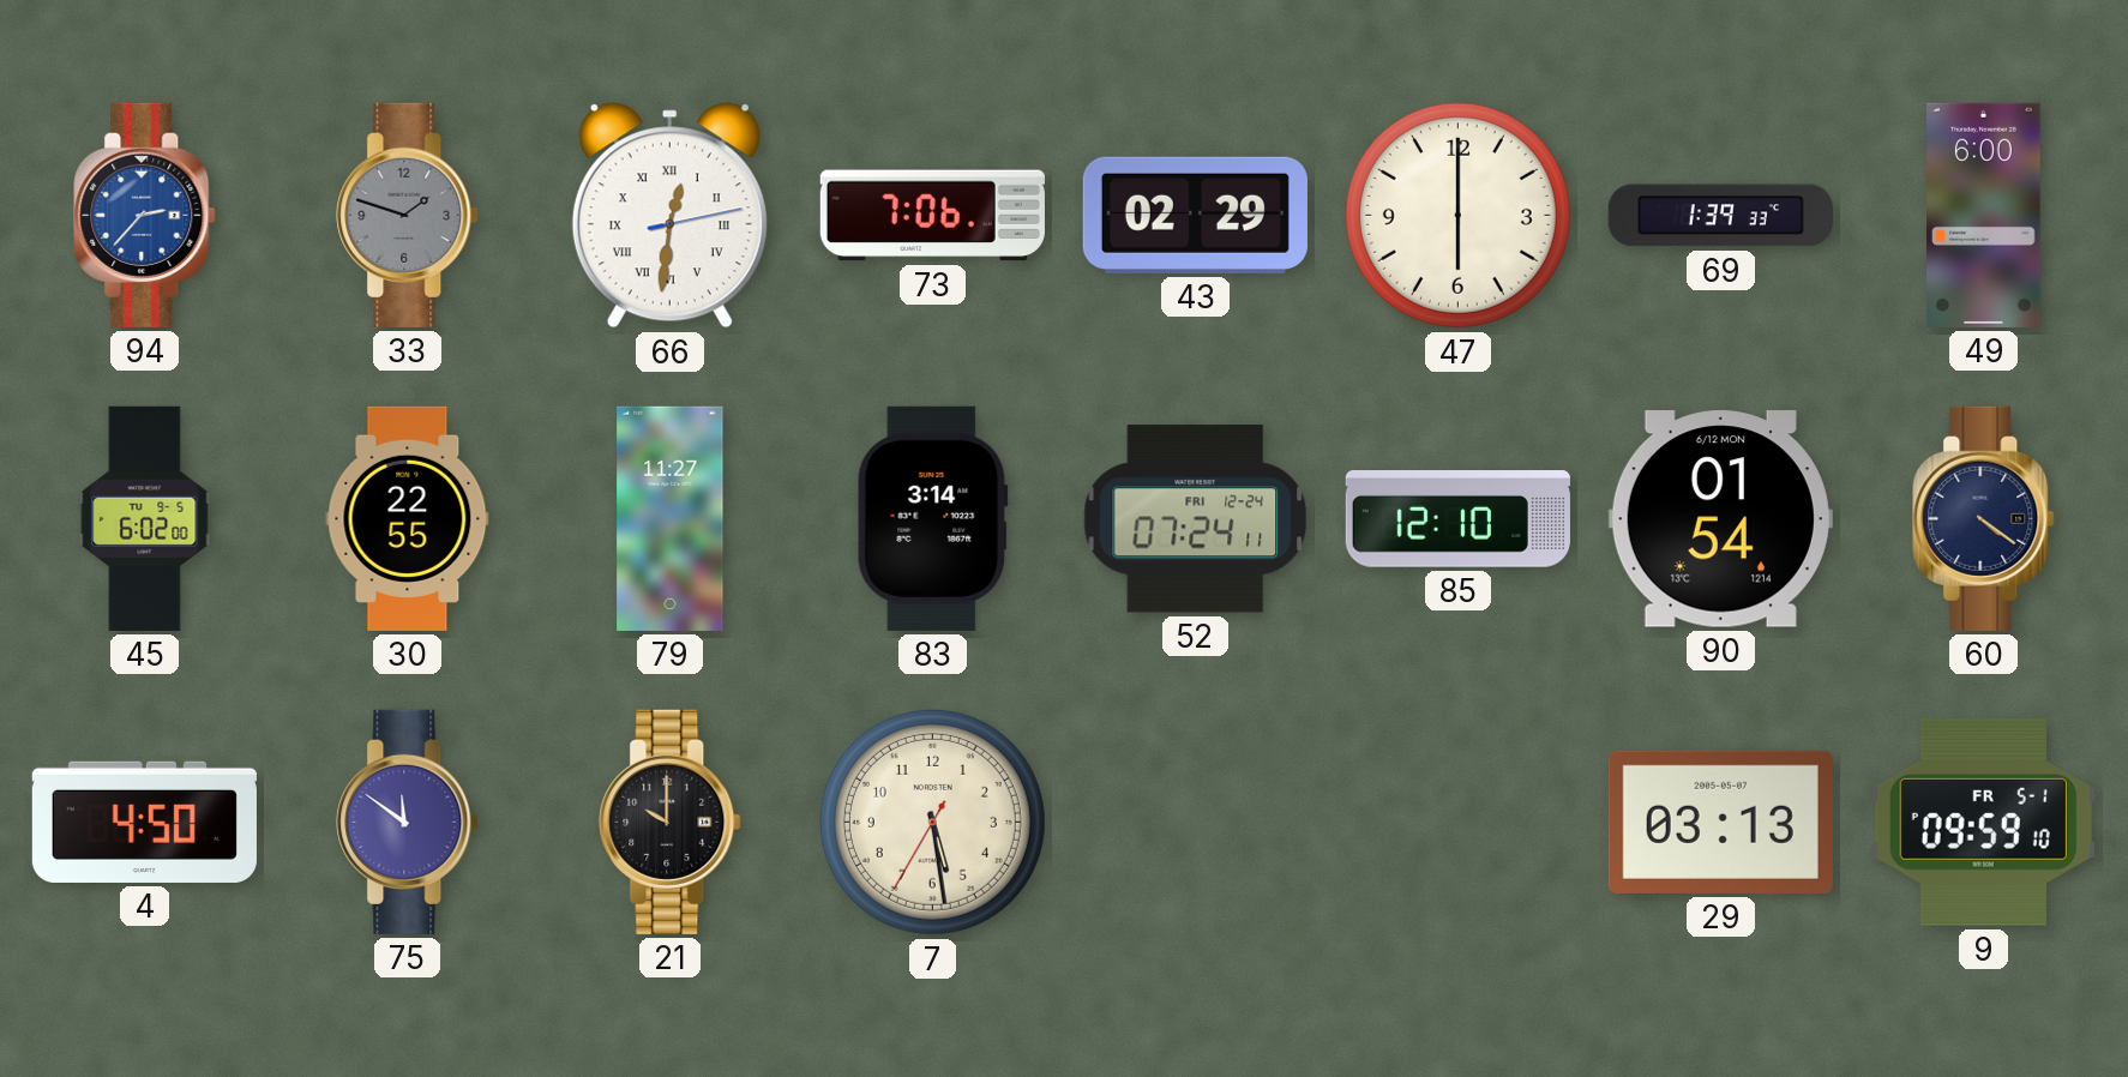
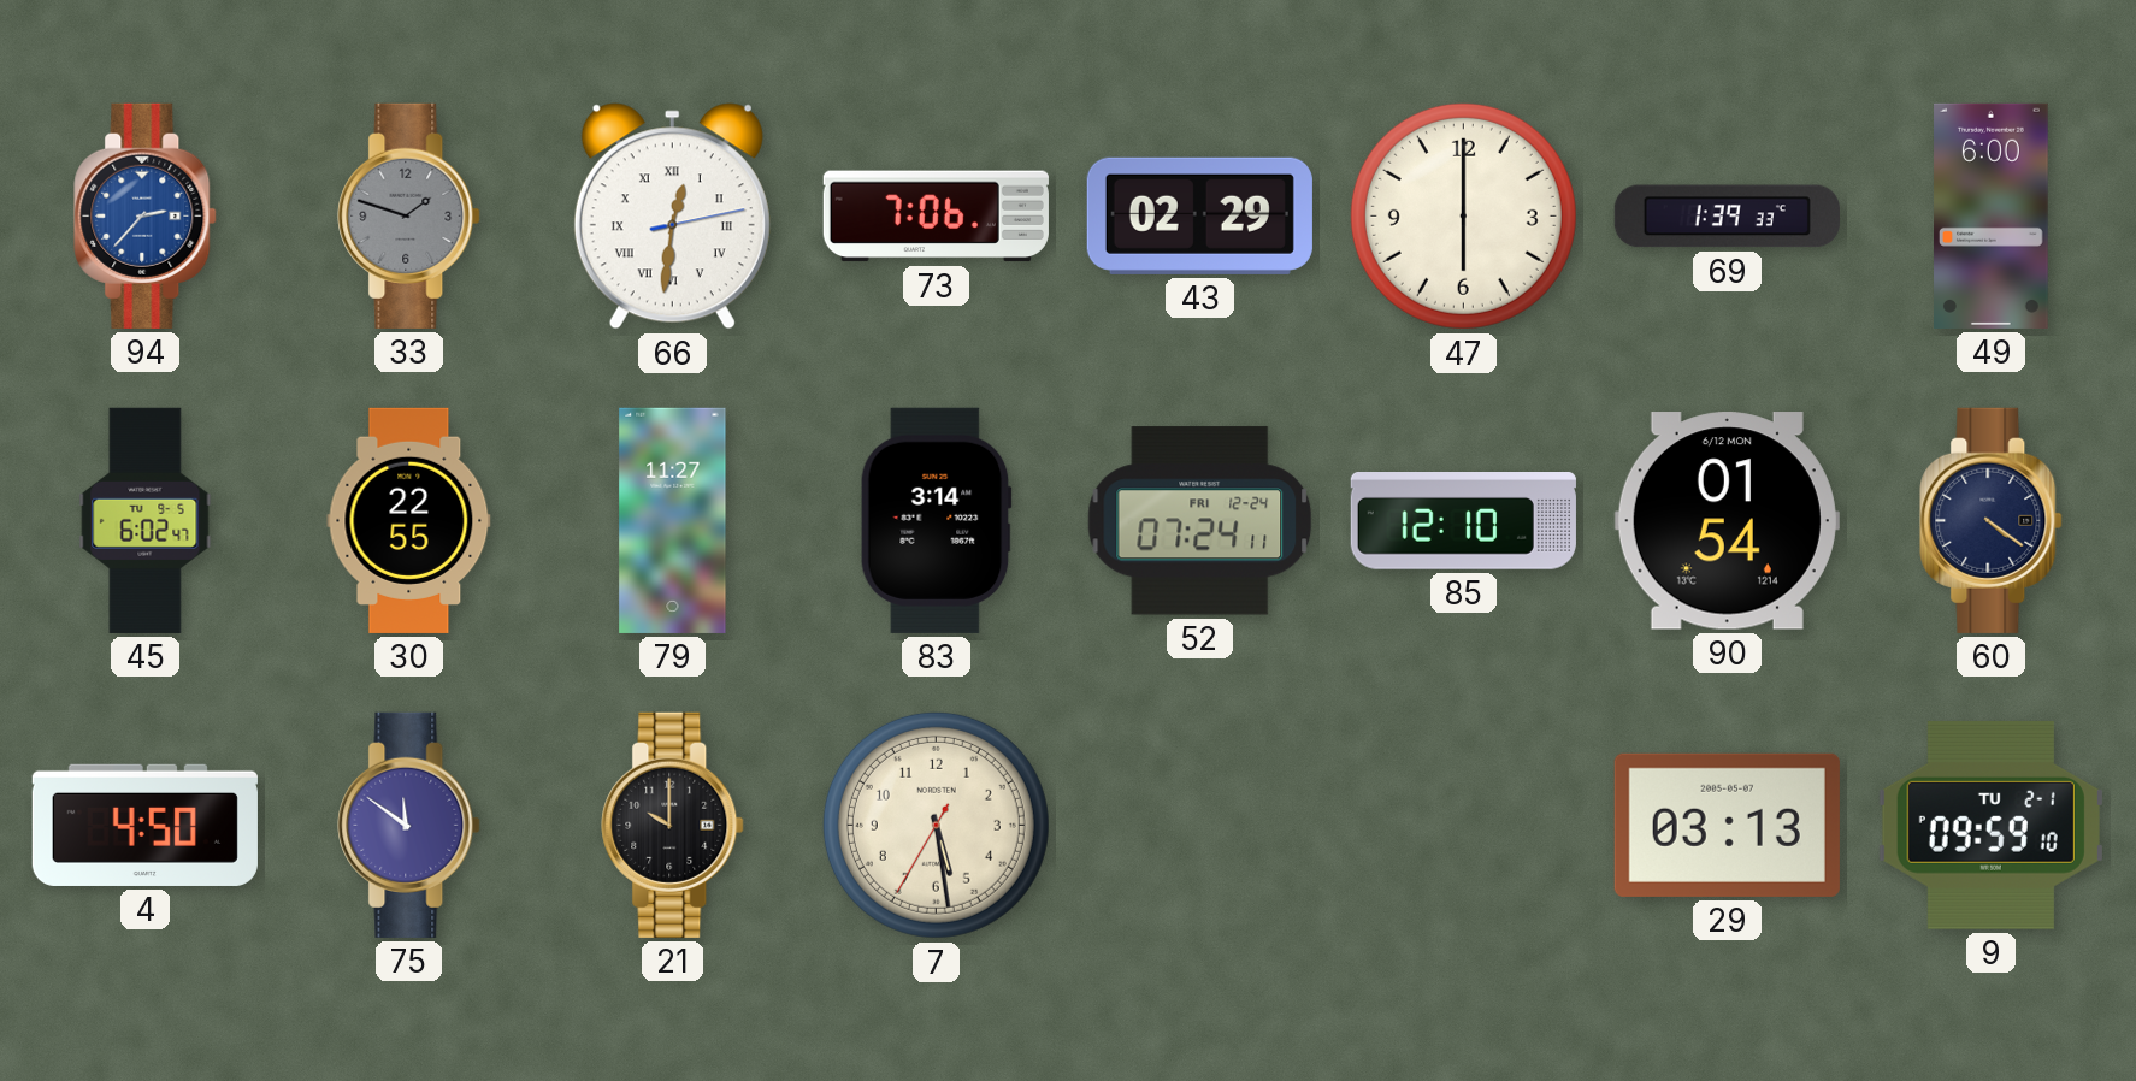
45: 6:02:00 -> 6:02:47 (146, 520)
9 date: FR 5-1 -> TU 2-1 (1990, 825)
